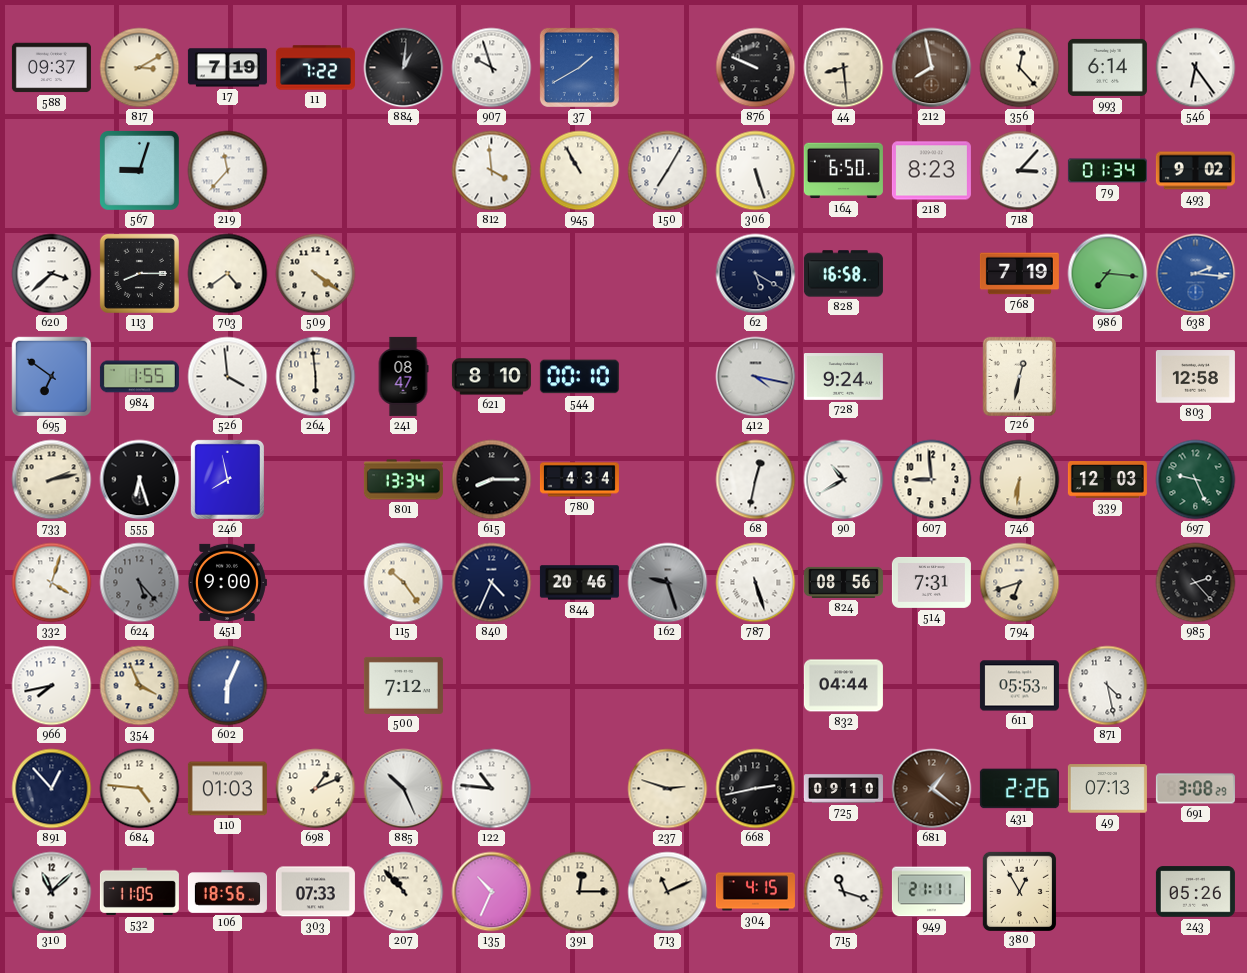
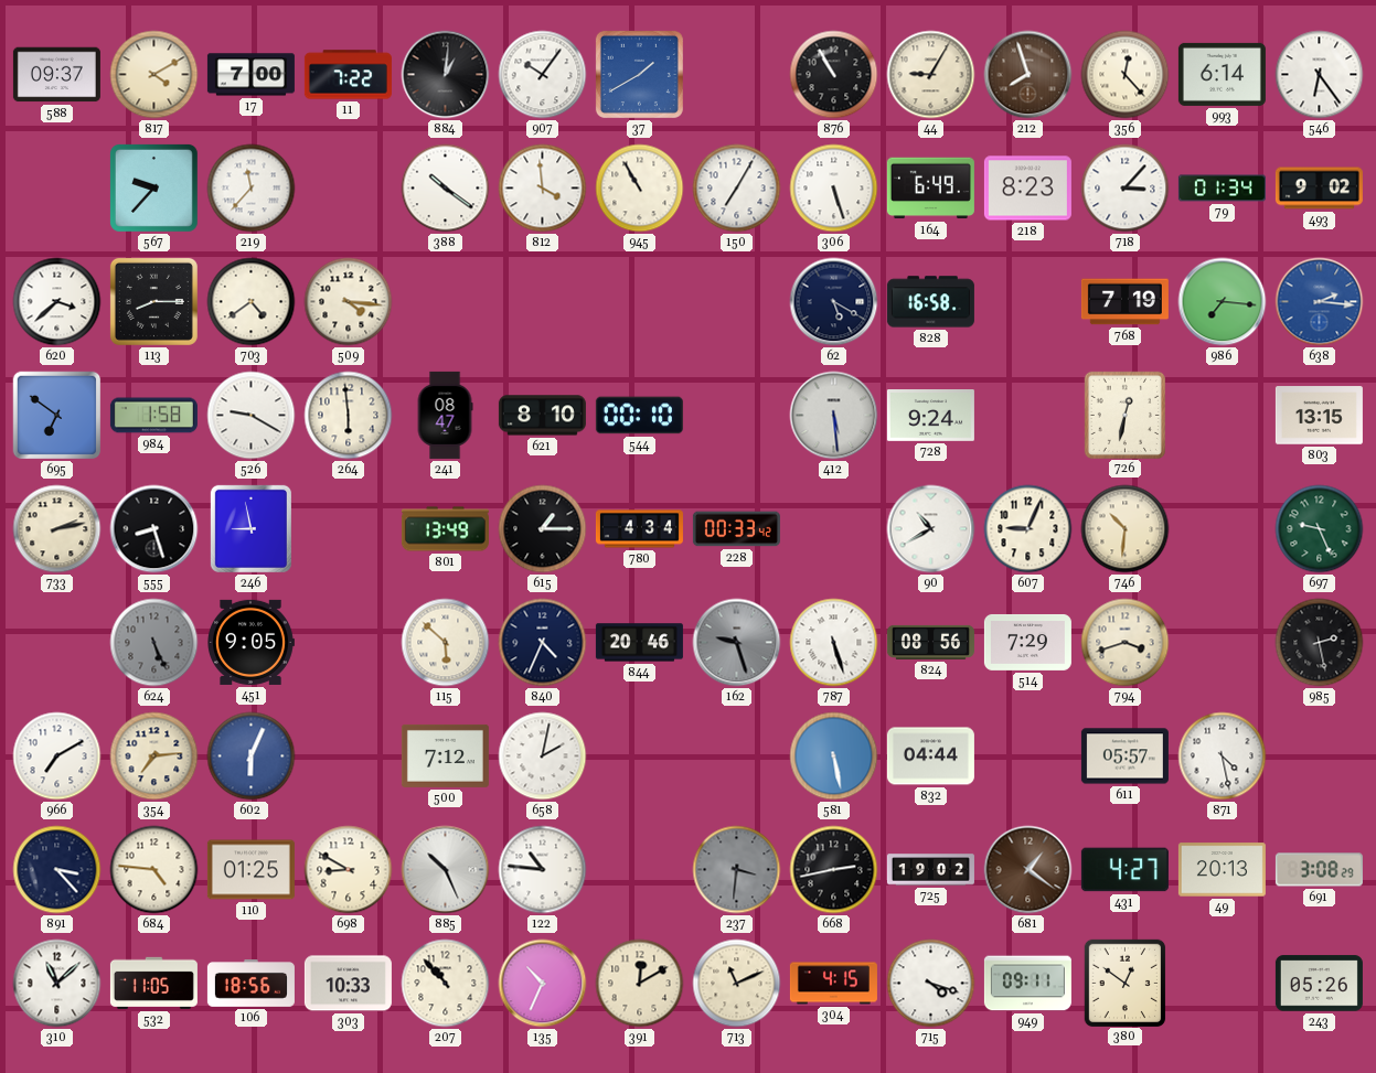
817: 3:10 -> 4:10 (154, 75)
17: 7:19 -> 7:00 (250, 75)
907: 9:57 -> 10:06 (543, 75)
876: 9:49 -> 10:55 (834, 75)
44: 8:29 -> 9:05 (931, 75)
212: 7:58 -> 7:57 (1028, 75)
567: 9:03 -> 9:37 (153, 187)
388: none -> 10:21 (446, 189)
164: 6:50 -> 6:49 (930, 189)
509: 4:21 -> 4:16 (349, 302)
984: 1:55 -> 1:58 (153, 416)
526: 3:59 -> 9:20 (252, 416)
412: 4:17 -> 5:29 (834, 416)
803: 12:58 -> 13:15 (1319, 416)
555: 6:27 -> 8:27 (154, 529)
246: 7:58 -> 8:58 (250, 528)
801: 13:34 -> 13:49 (445, 529)
615: 8:15 -> 1:15 (543, 529)
228: none -> 00:33 (736, 529)
68: 12:32 -> none (756, 480)
607: 8:59 -> 9:04 (1028, 529)
746: 6:31 -> 10:31 (1126, 529)
339: 12:03 -> none (1107, 480)
332: 4:03 -> none (52, 583)
624: 5:23 -> 5:26 (154, 643)
451: 9:00 -> 9:05 (250, 642)
115: 10:24 -> 5:52 (446, 643)
514: 7:31 -> 7:29 (1027, 642)
794: 6:42 -> 3:42 (1126, 643)
985: 2:23 -> 2:28 (1320, 643)
966: 7:43 -> 7:10 (57, 757)
354: 3:56 -> 7:14 (154, 757)
658: none -> 2:02 (543, 757)
581: none -> 5:28 (834, 757)
611: 05:53 -> 05:57 (1124, 757)
891: 12:53 -> 3:23 (57, 870)
110: 01:03 -> 01:25 (250, 870)
698: 1:11 -> 8:50 (349, 870)
237: 2:48 -> 3:31 (737, 870)
237 dial: cream -> grey (737, 870)
725: 09:10 -> 19:02 (930, 870)
431: 2:26 -> 4:27 (1124, 870)
49: 07:13 -> 20:13 (1222, 870)
303: 07:33 -> 10:33 (348, 984)
391: 12:15 -> 12:10 (640, 984)
715: 11:18 -> 4:18 (931, 984)
949: 21:11 -> 09:11 (1027, 984)
380: 12:55 -> 12:51 (1124, 983)
